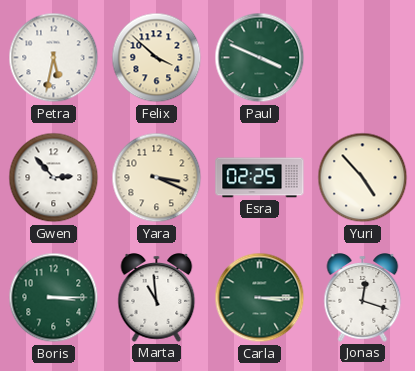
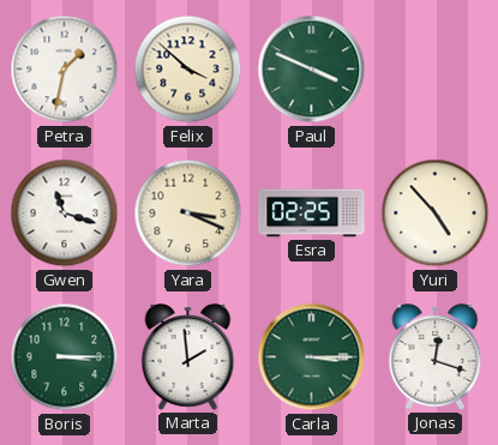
Petra: 5:32 -> 1:32 (65, 70)
Gwen: 2:53 -> 11:18 (65, 214)
Marta: 10:59 -> 1:59 (188, 357)
